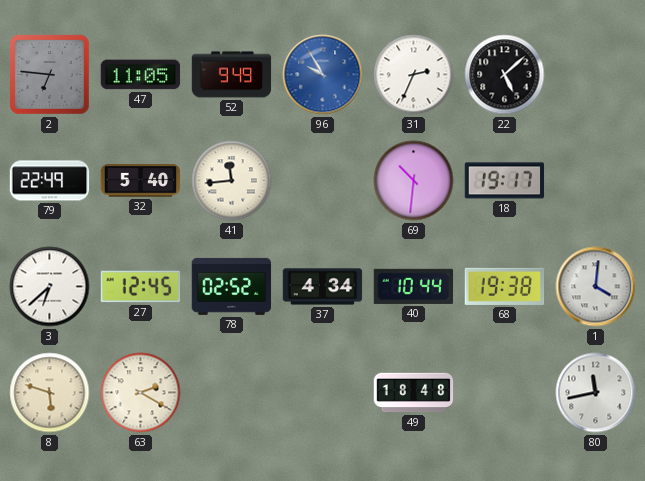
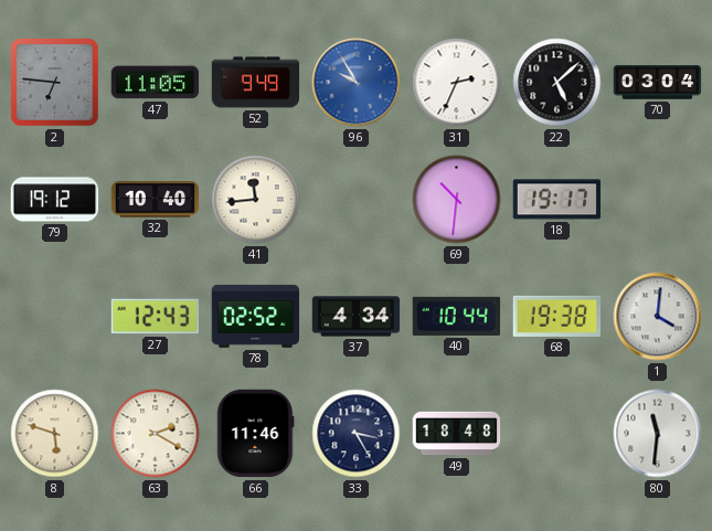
70: none -> 03:04 (658, 83)
79: 22:49 -> 19:12 (55, 200)
32: 5:40 -> 10:40 (156, 200)
3: 6:38 -> none (50, 287)
27: 12:45 -> 12:43 (156, 317)
66: none -> 11:46 (255, 434)
33: none -> 3:25 (357, 434)
80: 11:43 -> 11:31 (658, 434)
